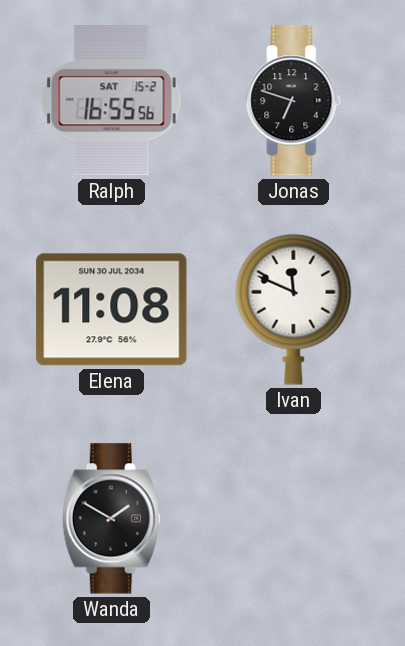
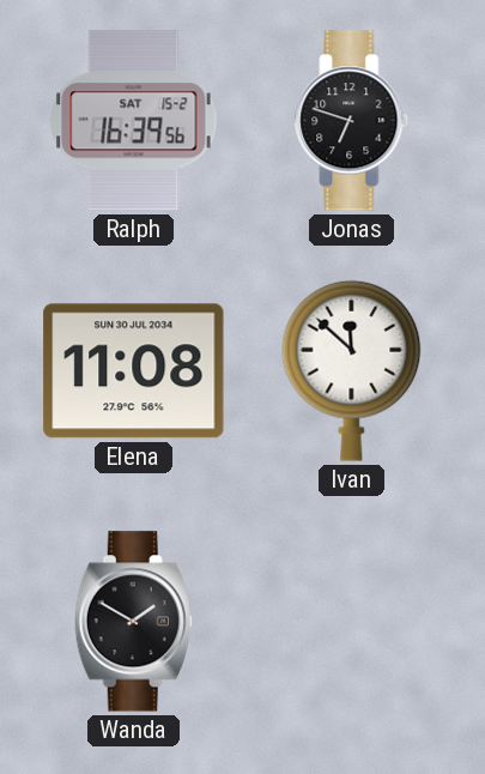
Ralph: 16:55 -> 16:39 (134, 121)
Ivan: 11:49 -> 11:52 (352, 370)
